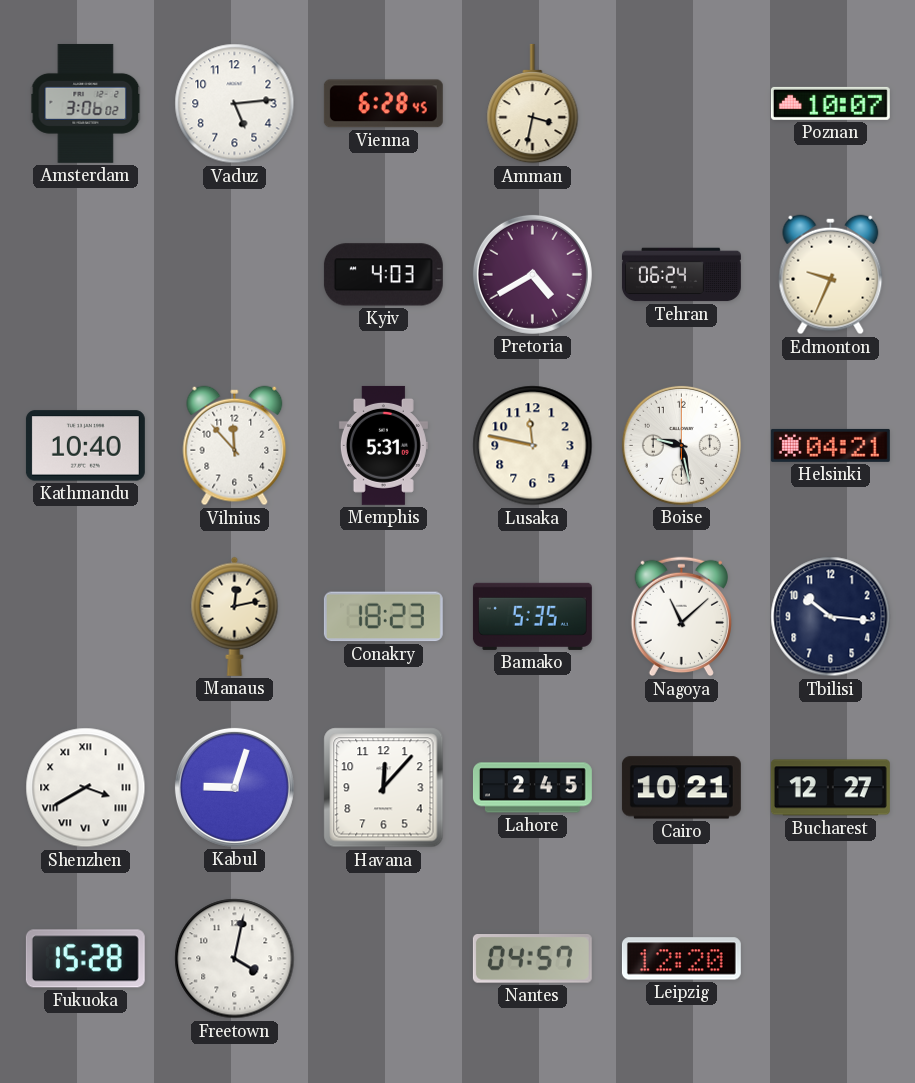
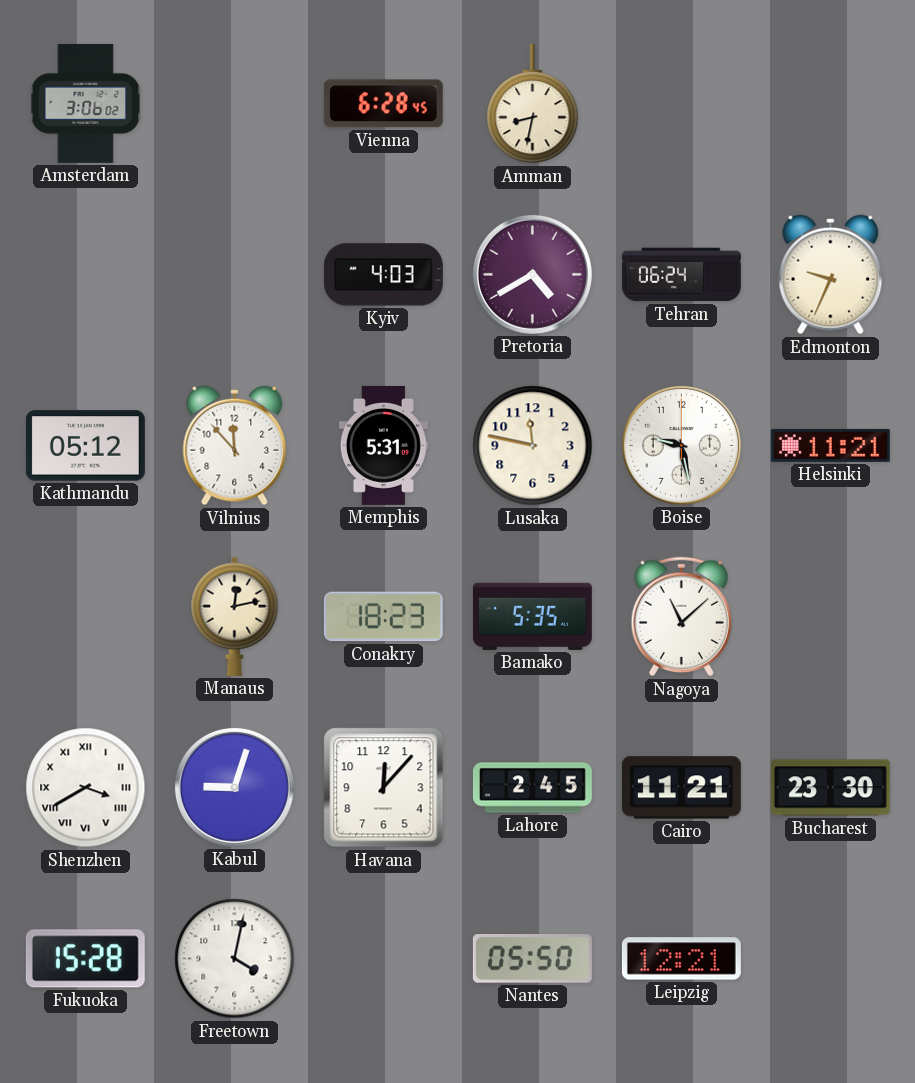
Vaduz: 5:14 -> none (235, 104)
Amman: 3:32 -> 8:32 (533, 104)
Poznan: 10:07 -> none (830, 103)
Kathmandu: 10:40 -> 05:12 (85, 446)
Helsinki: 04:21 -> 11:21 (830, 445)
Tbilisi: 10:16 -> none (831, 617)
Cairo: 10:21 -> 11:21 (681, 788)
Bucharest: 12:27 -> 23:30 (830, 788)
Nantes: 04:57 -> 05:50 (532, 959)
Leipzig: 12:20 -> 12:21 (681, 959)
